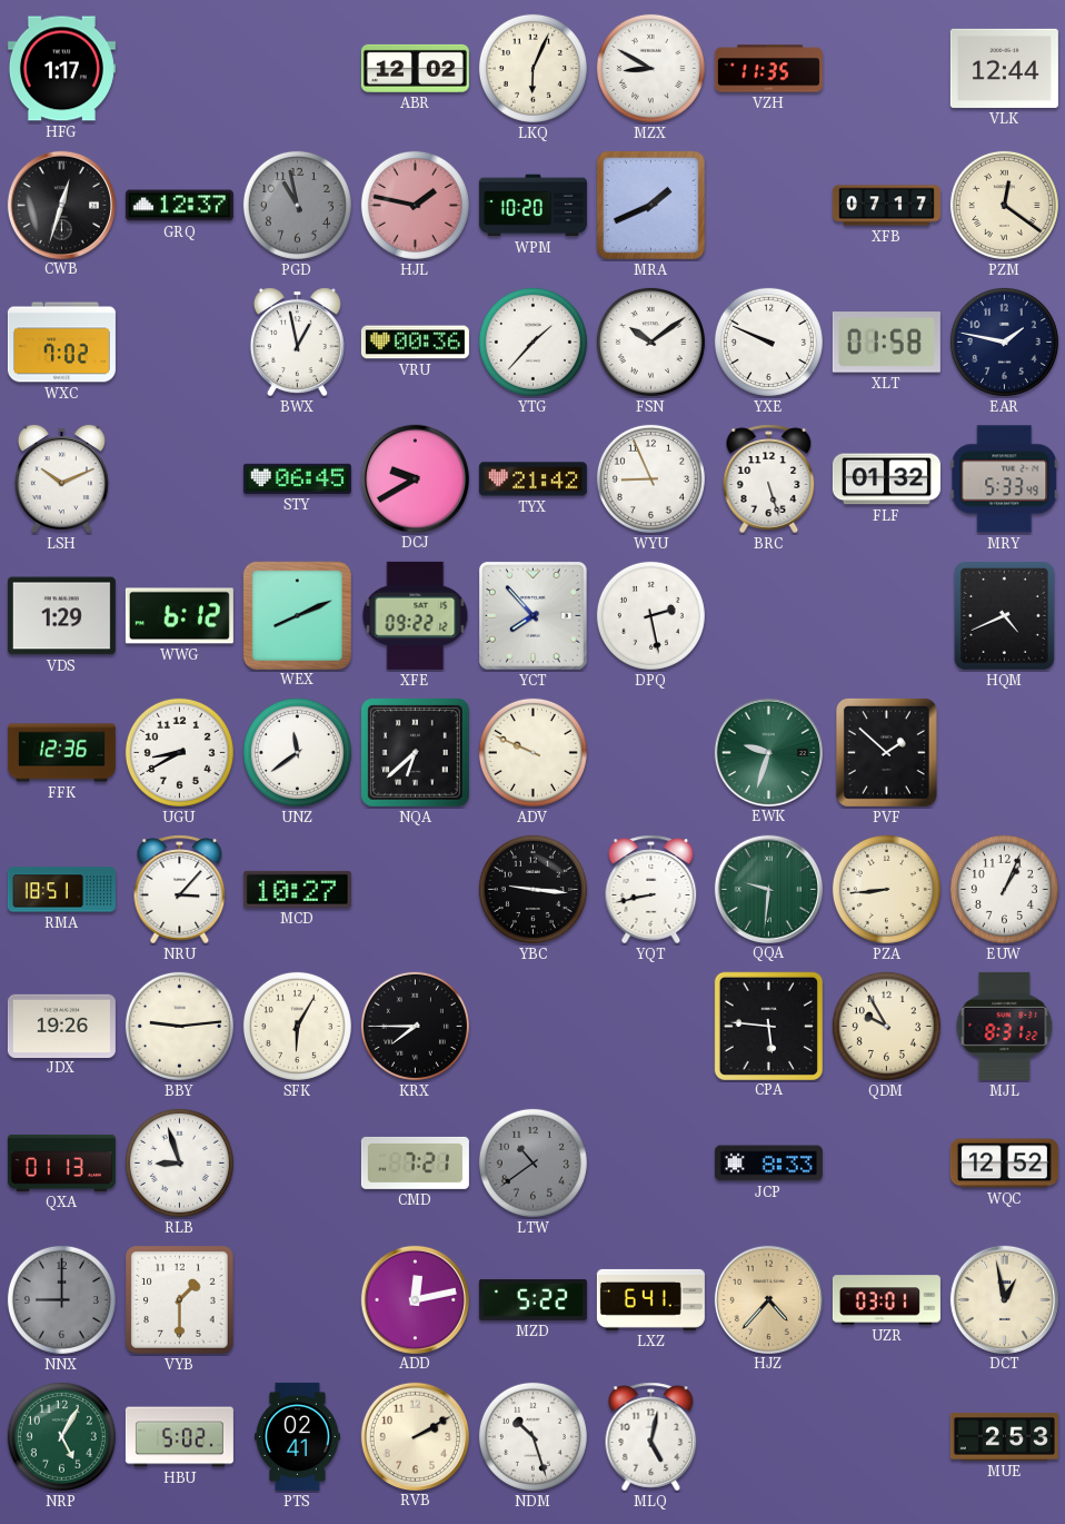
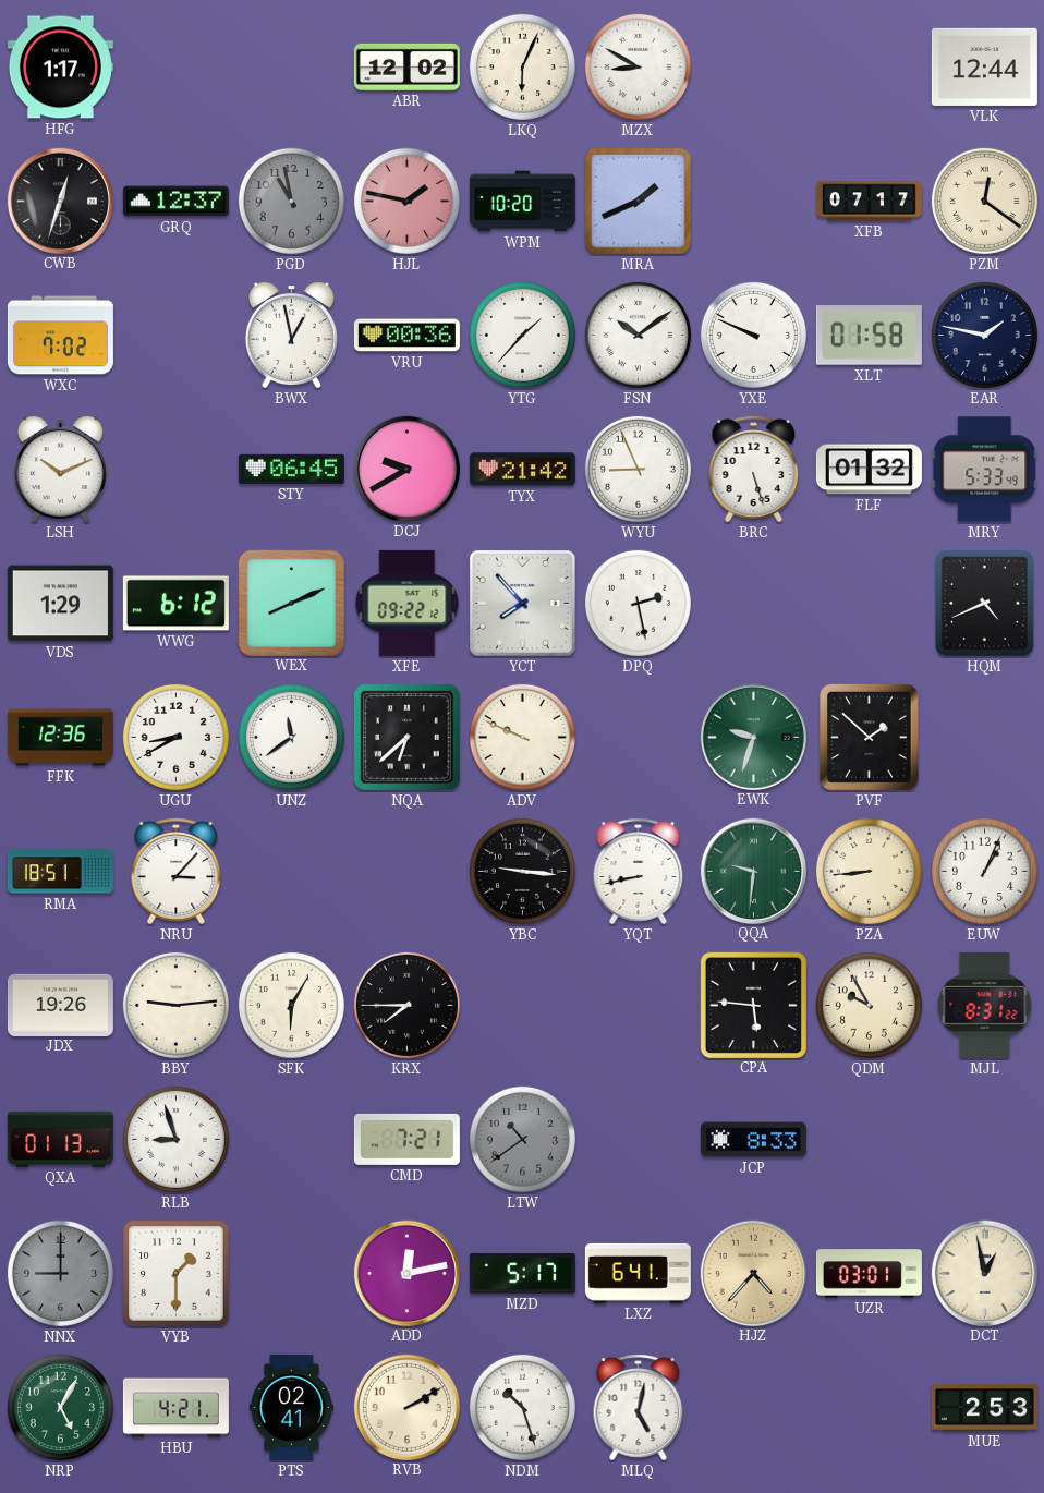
VZH: 11:35 -> none (768, 69)
MCD: 10:27 -> none (297, 889)
WQC: 12:52 -> none (1004, 1164)
MZD: 5:22 -> 5:17 (522, 1273)
HBU: 5:02 -> 4:21 (175, 1408)
